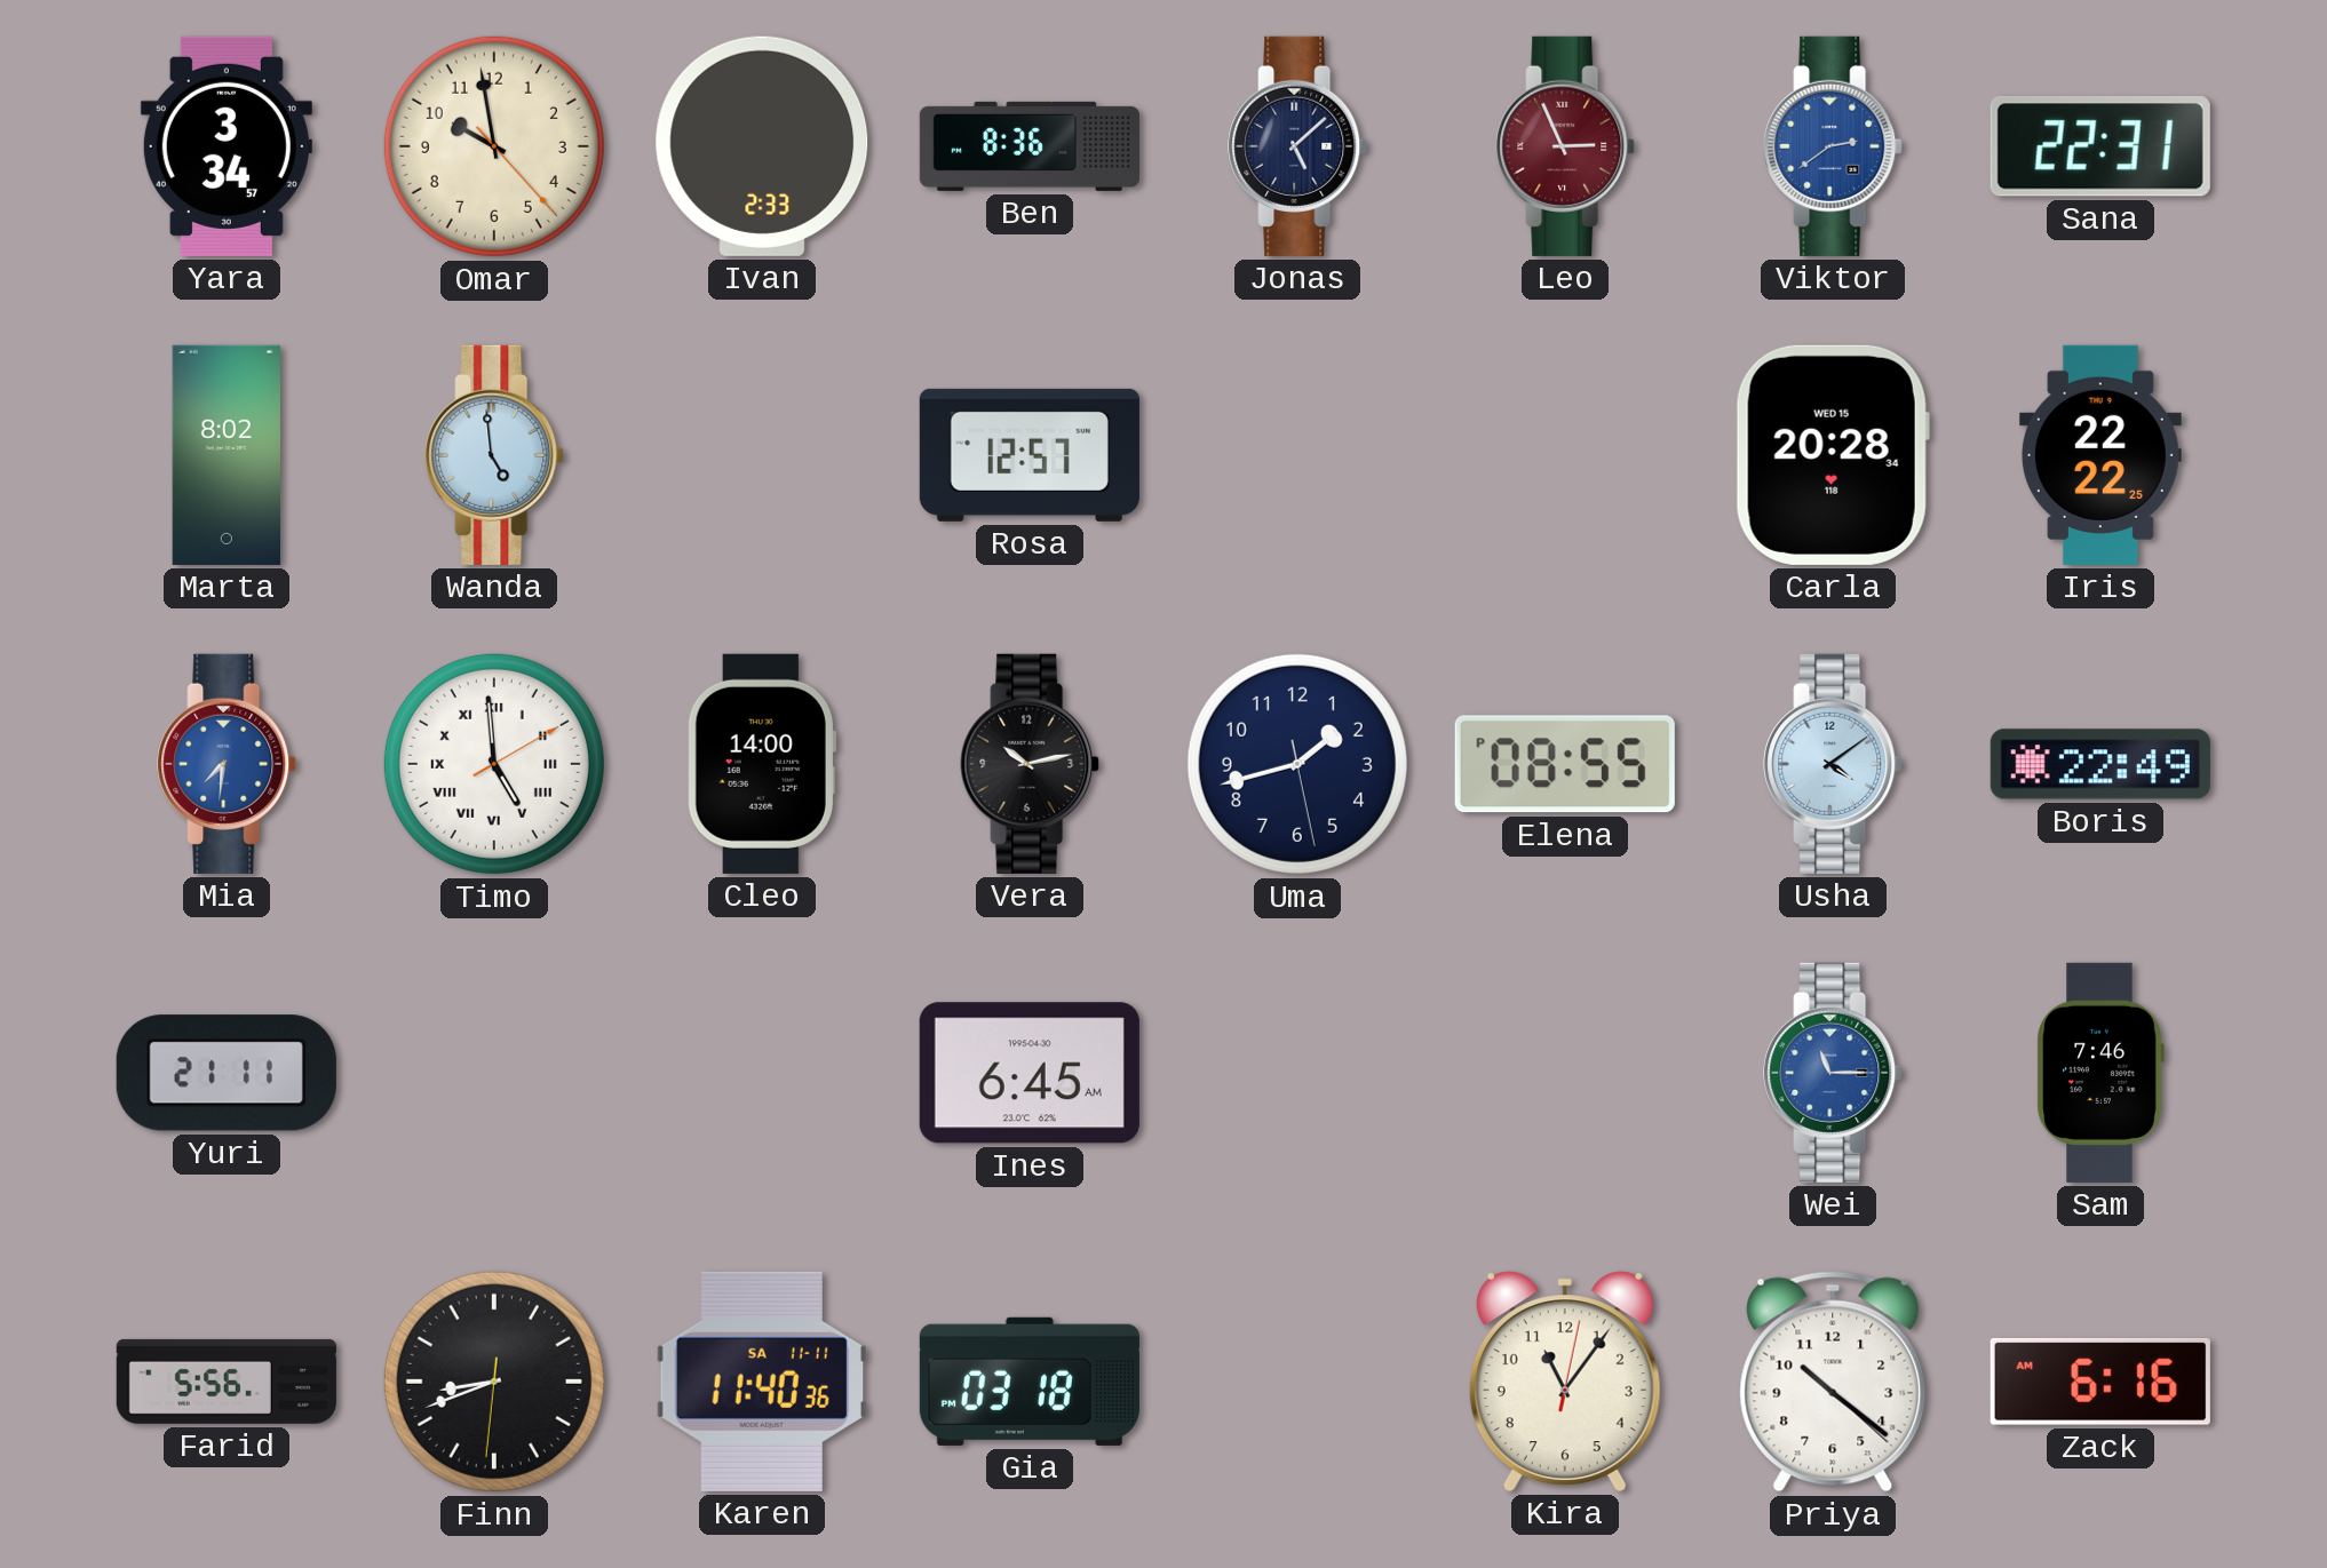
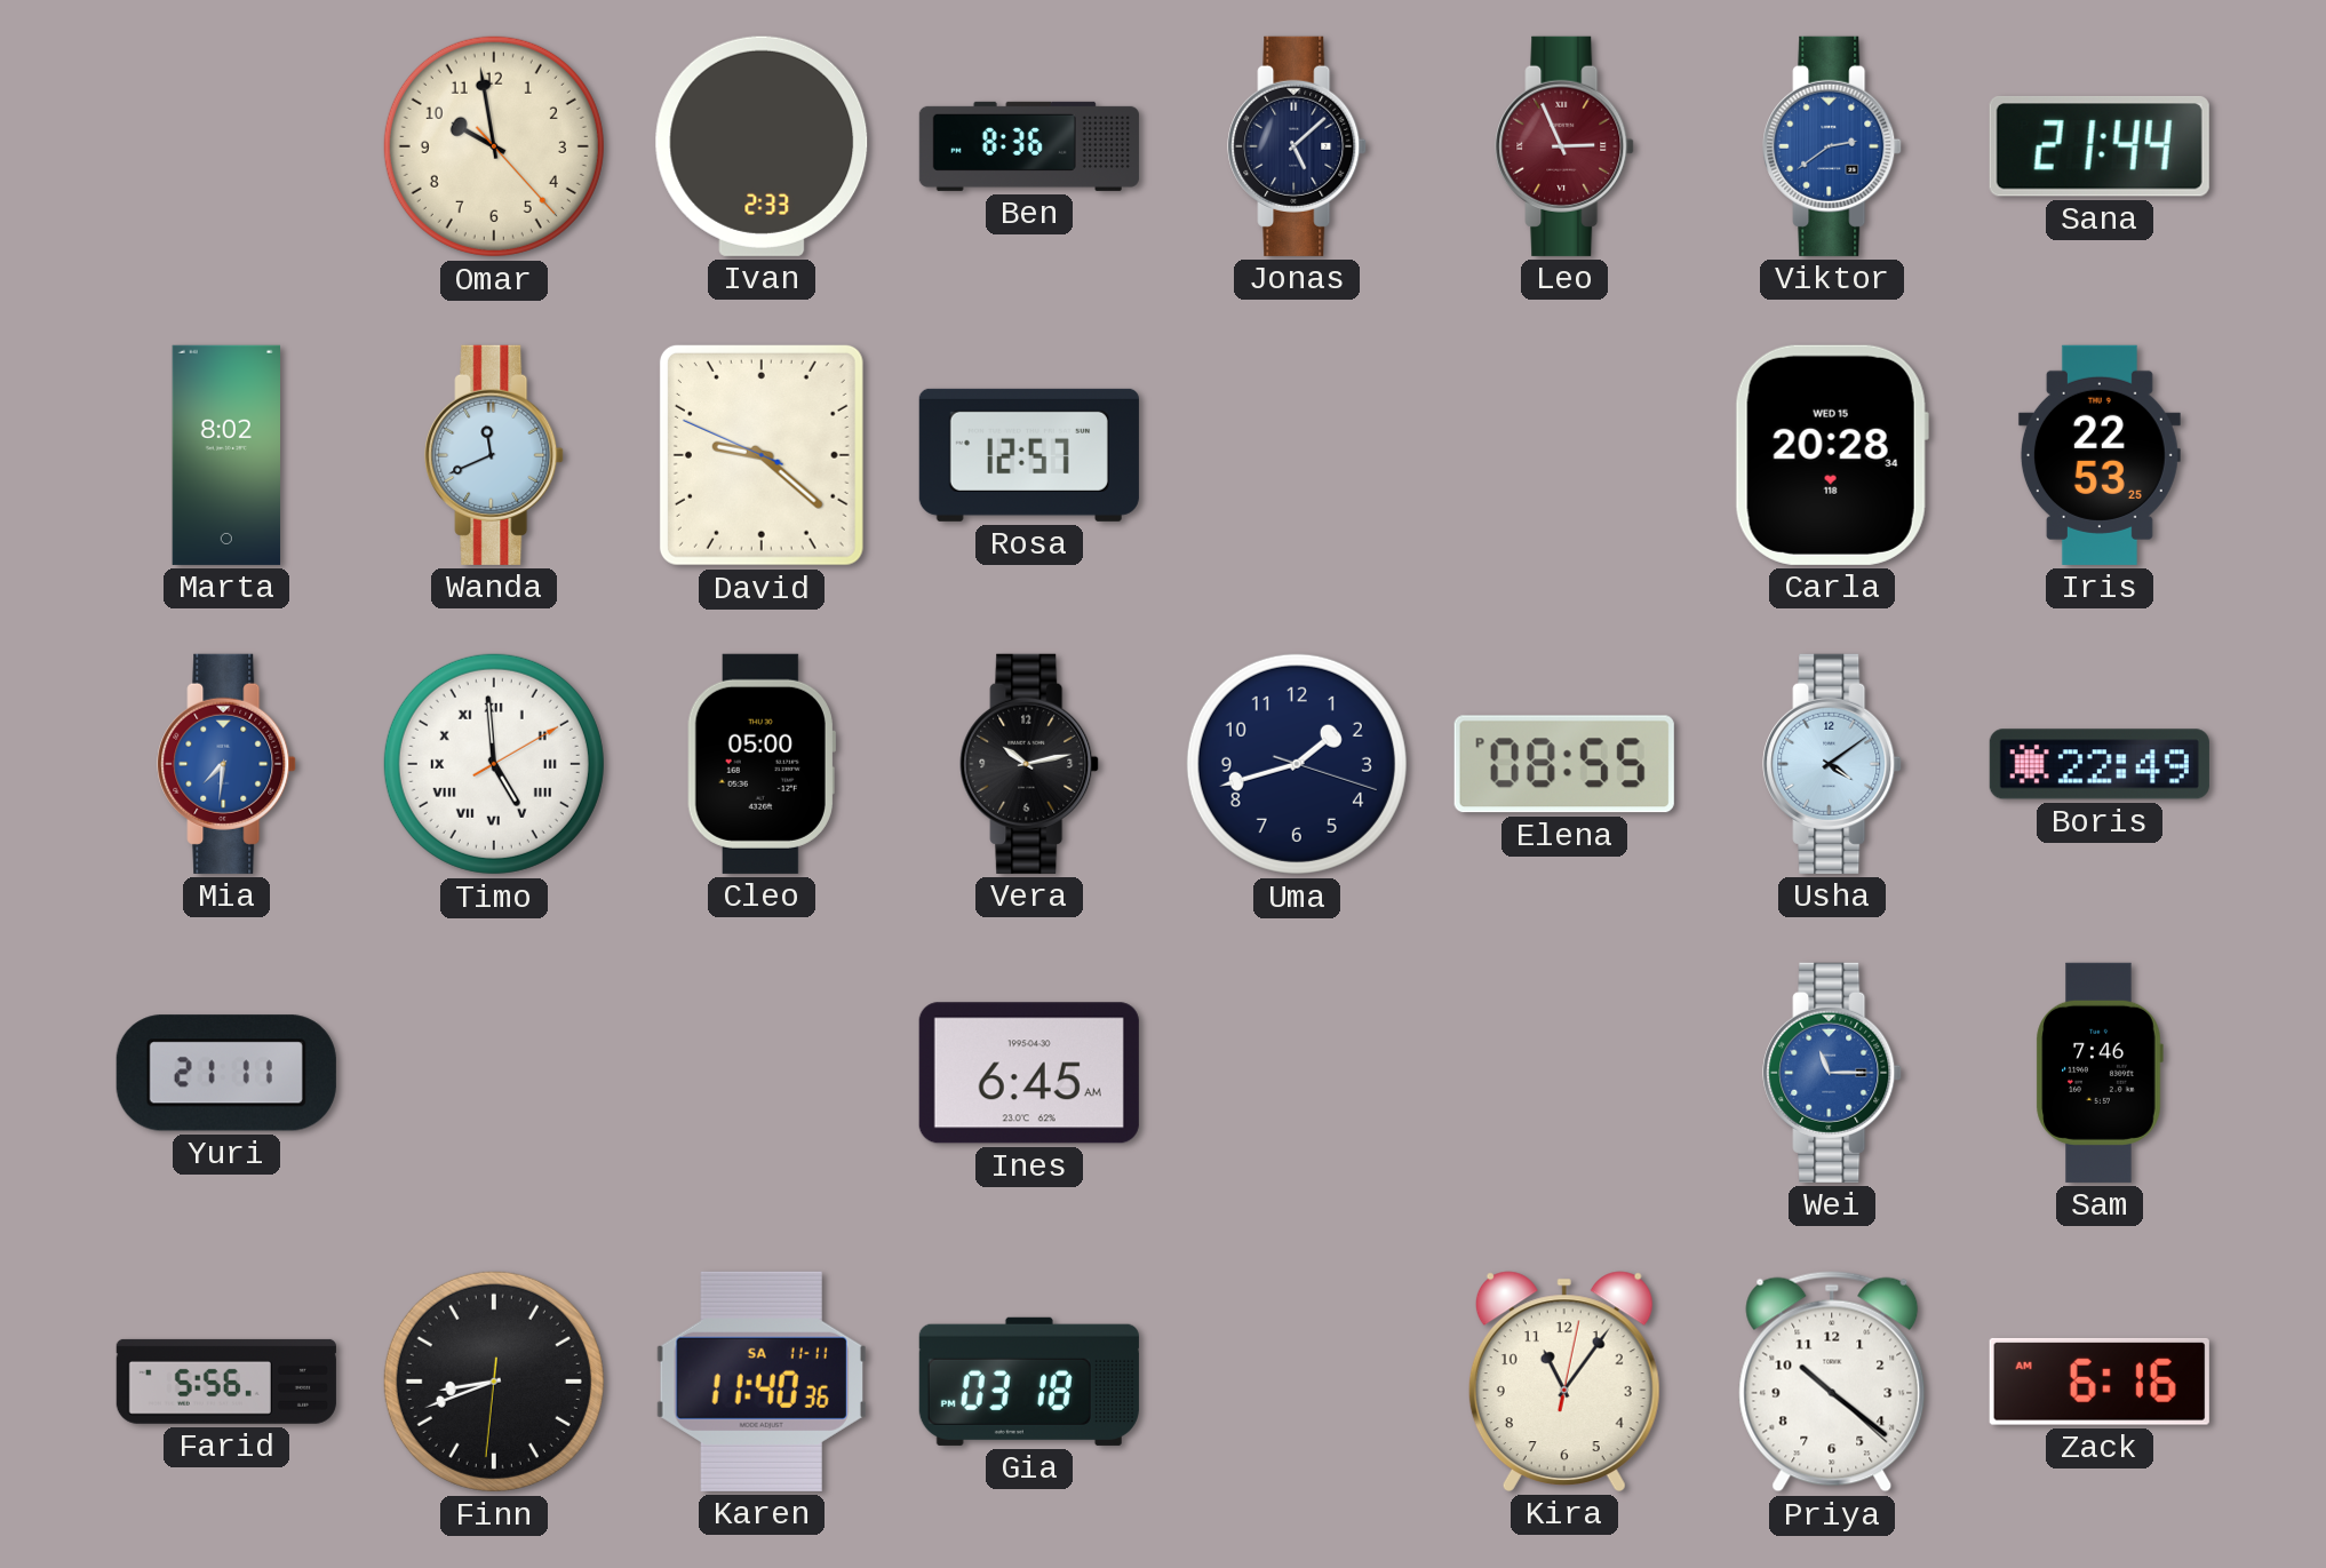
Yara: 3:34 -> none (227, 146)
Sana: 22:31 -> 21:44 (2100, 146)
Wanda: 4:59 -> 11:41 (494, 455)
David: none -> 9:21 (762, 455)
Iris: 22:22 -> 22:53 (2100, 455)
Cleo: 14:00 -> 05:00 (762, 764)
Uma: 1:42:28 -> 1:42:18 (1297, 764)
